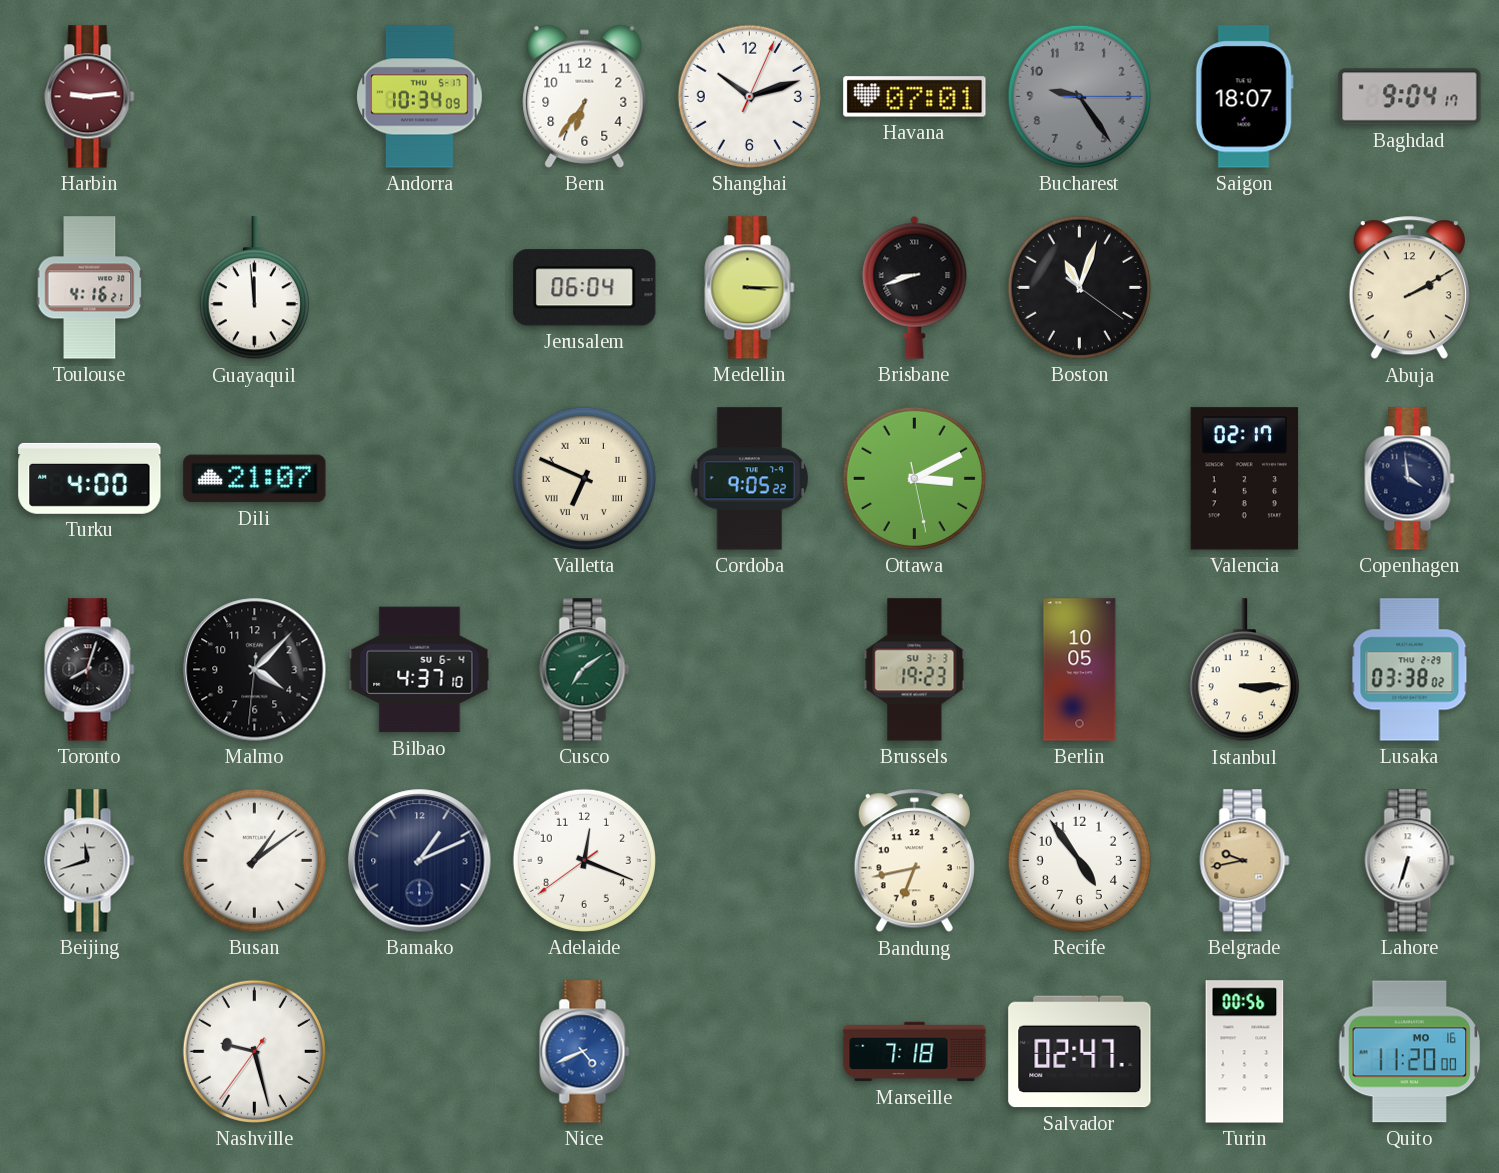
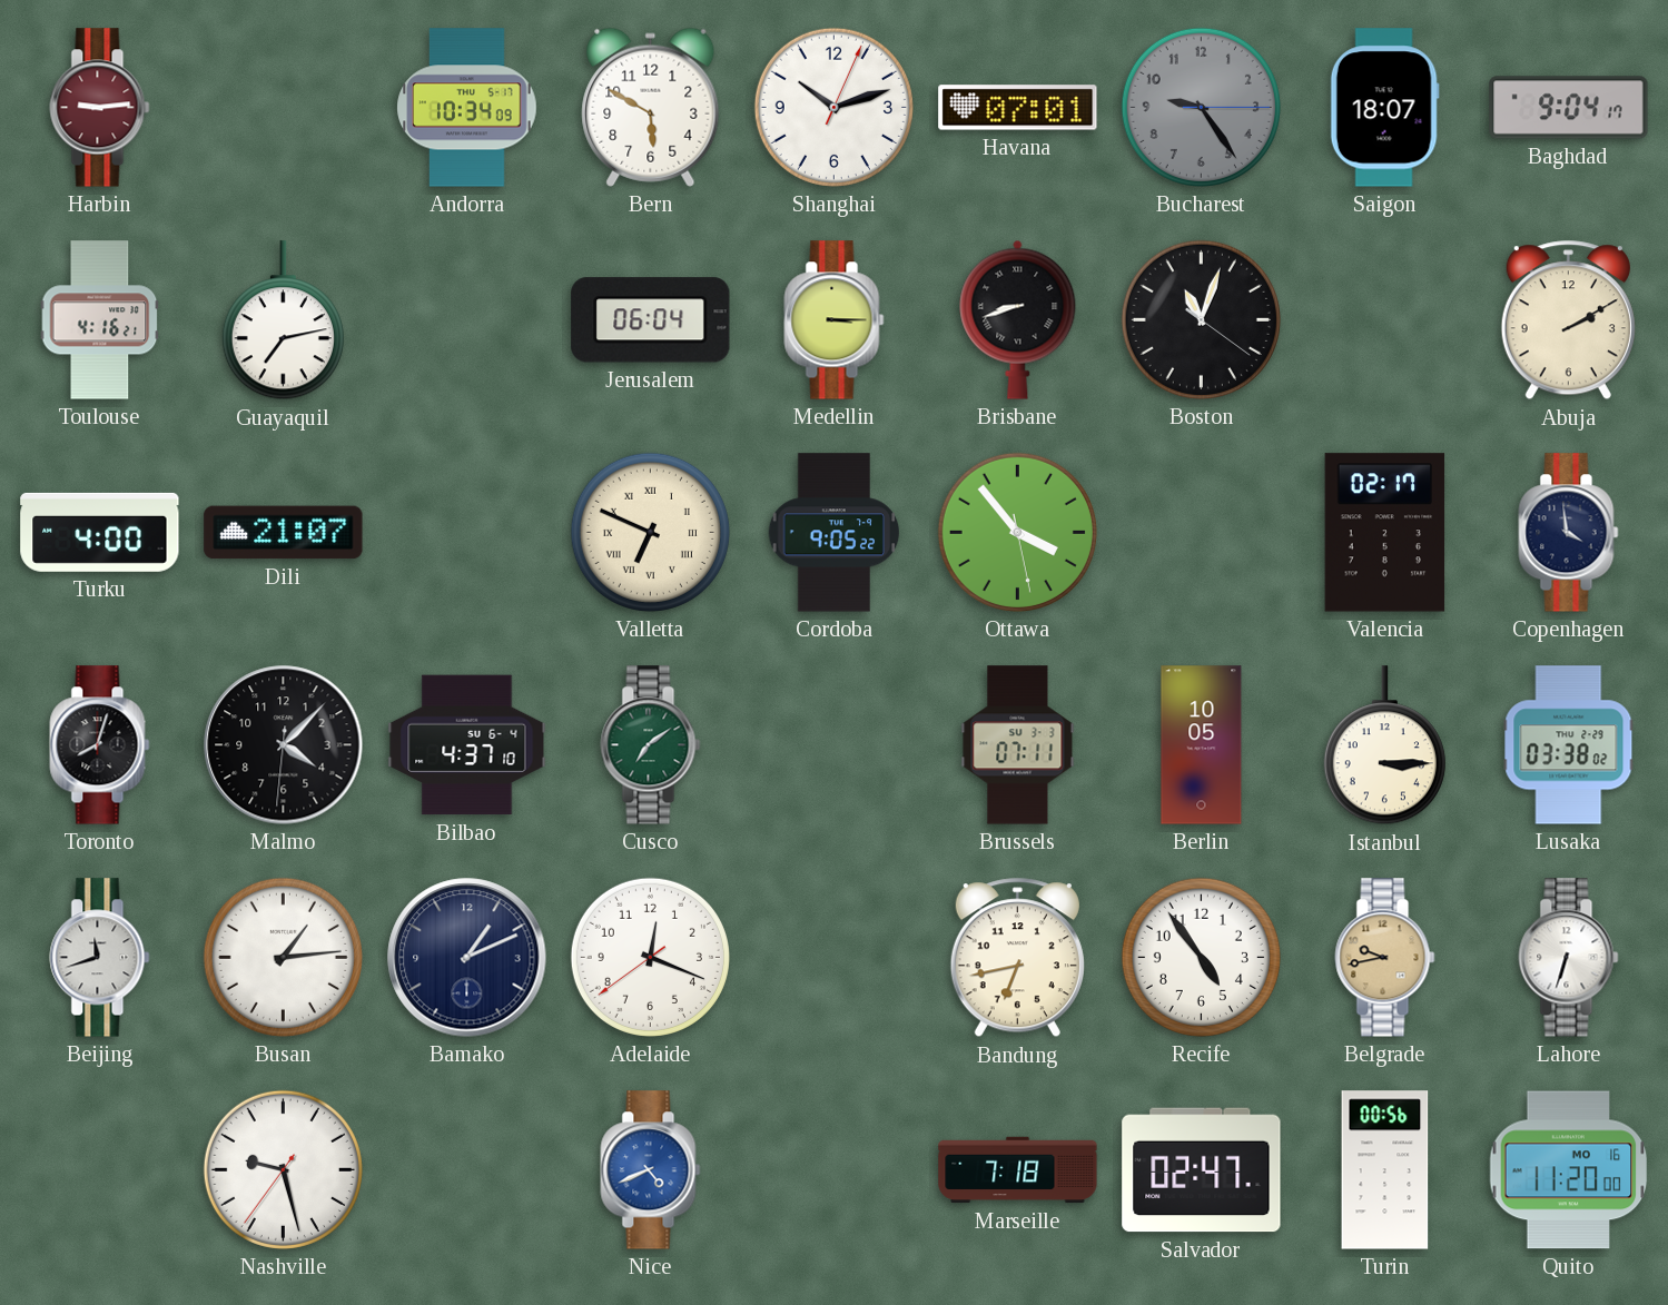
Bern: 6:36 -> 5:50 (651, 107)
Guayaquil: 11:59 -> 7:13 (283, 320)
Ottawa: 3:10 -> 3:53 (1017, 532)
Brussels: 19:23 -> 07:11 (1018, 745)
Busan: 1:09 -> 1:14 (283, 957)
